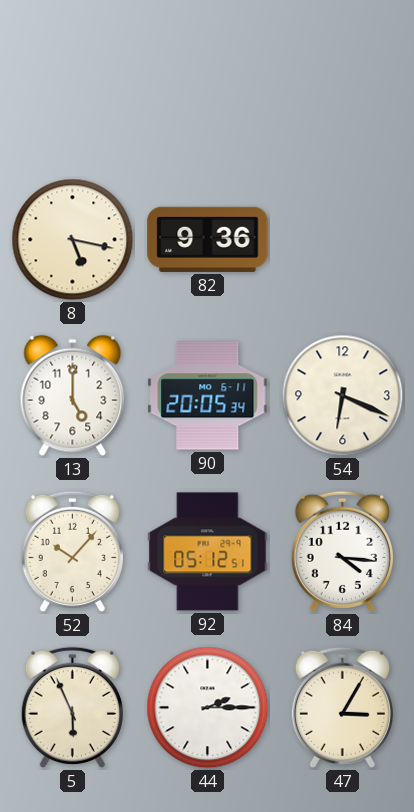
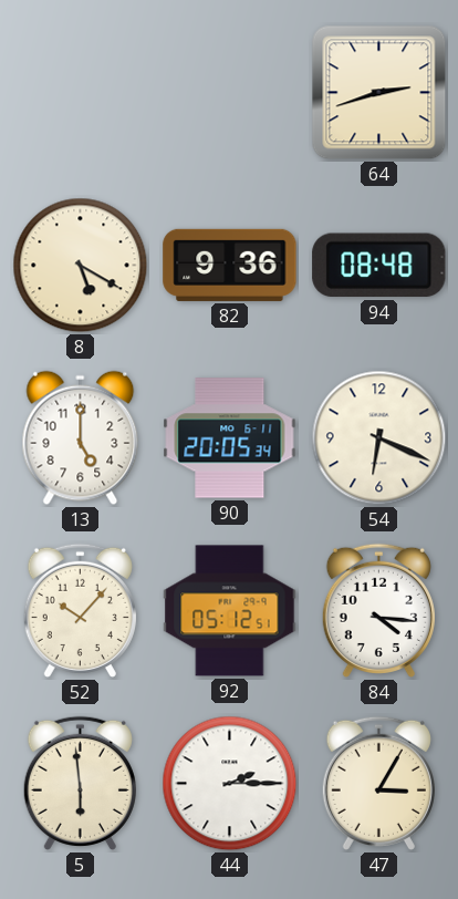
64: none -> 2:42 (379, 93)
8: 5:17 -> 5:20 (81, 266)
94: none -> 08:48 (379, 266)
5: 5:56 -> 5:59 (80, 783)
